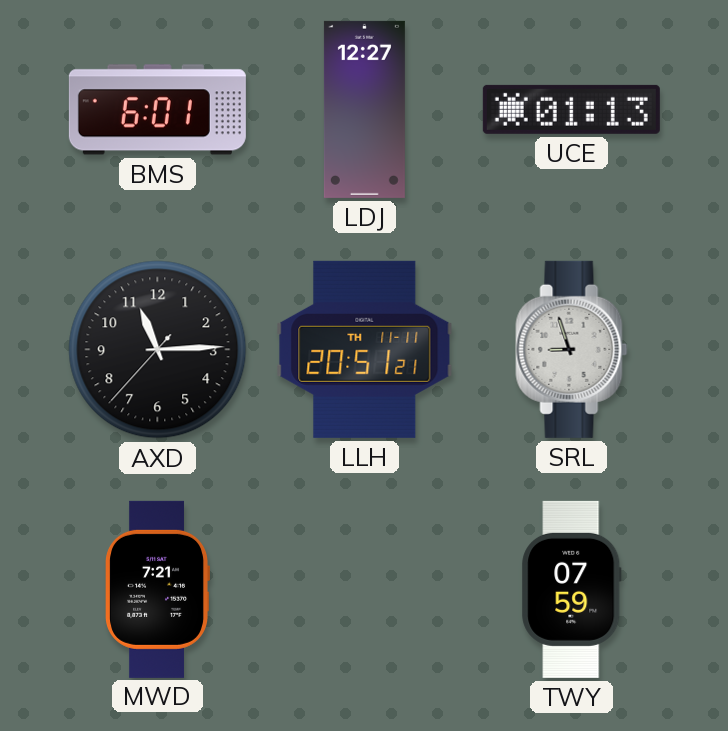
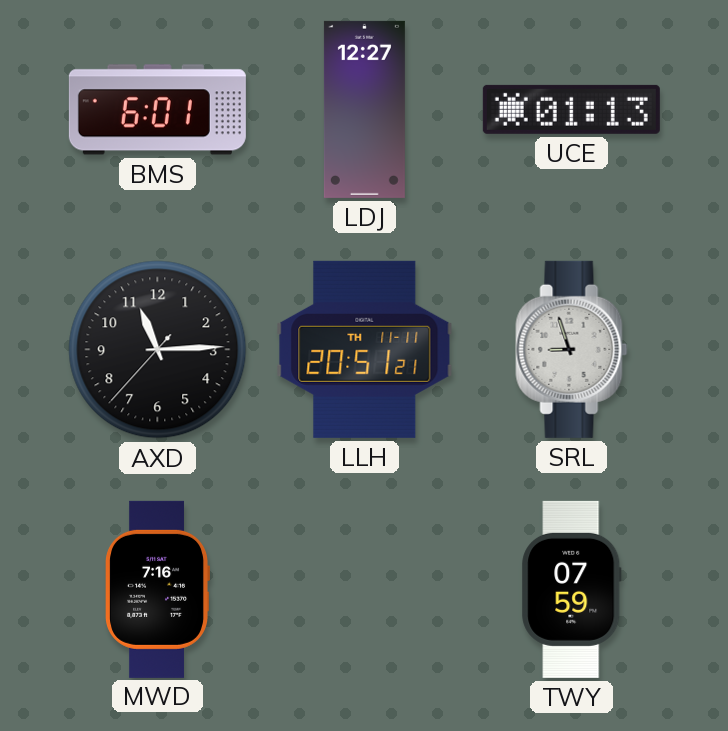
MWD: 7:21 -> 7:16 (157, 589)
